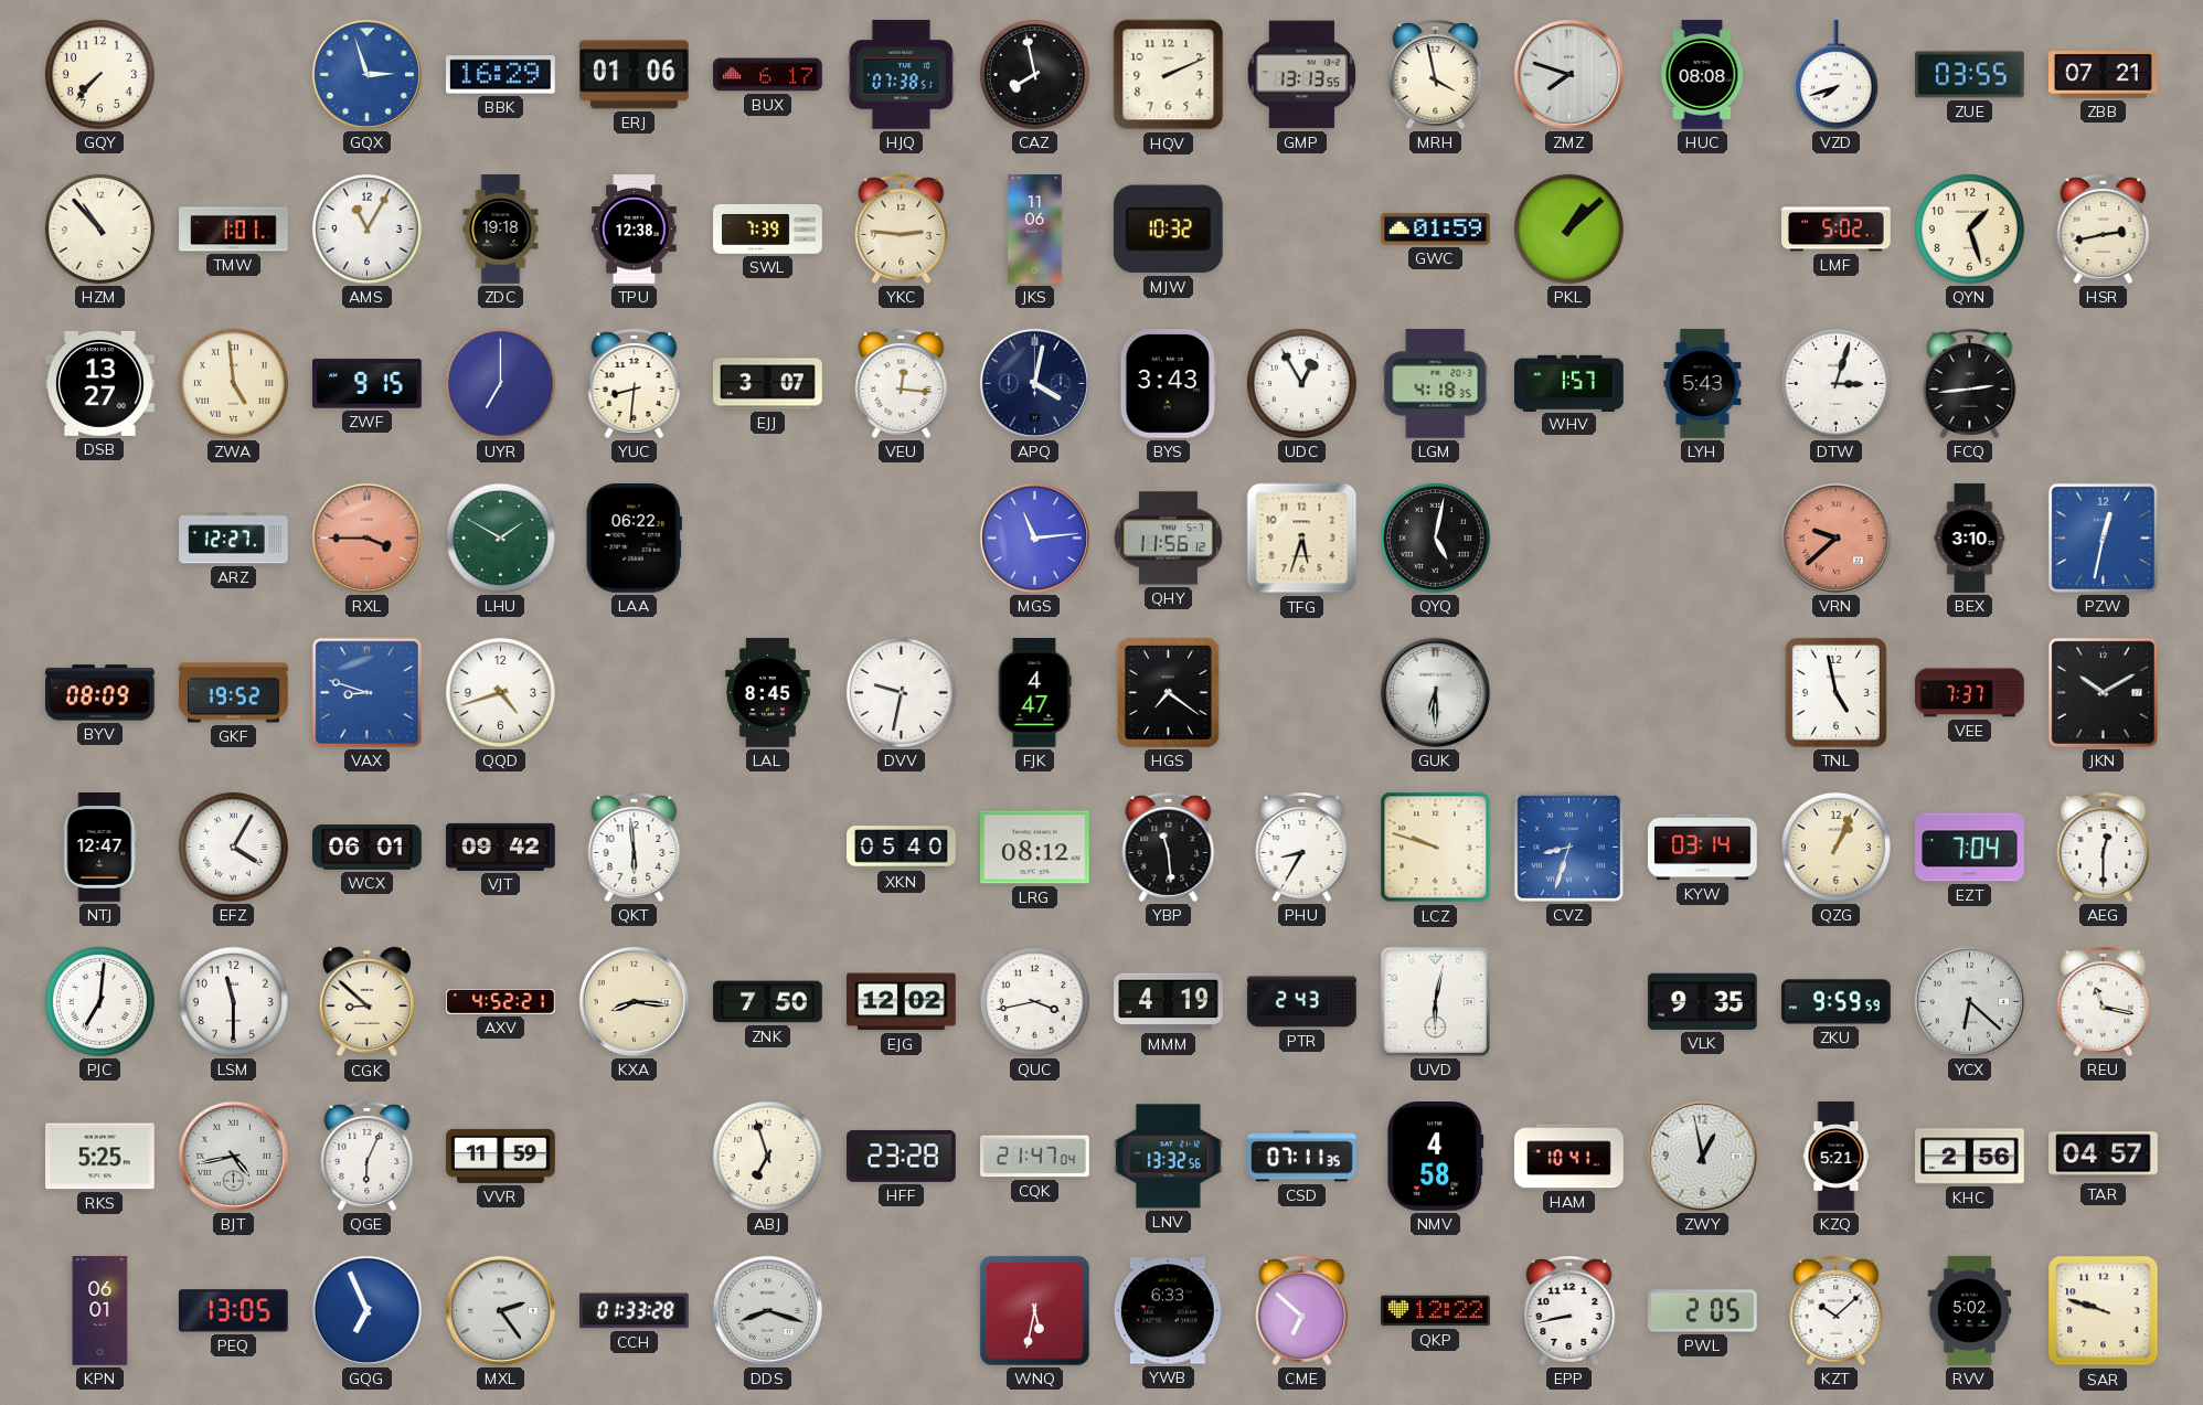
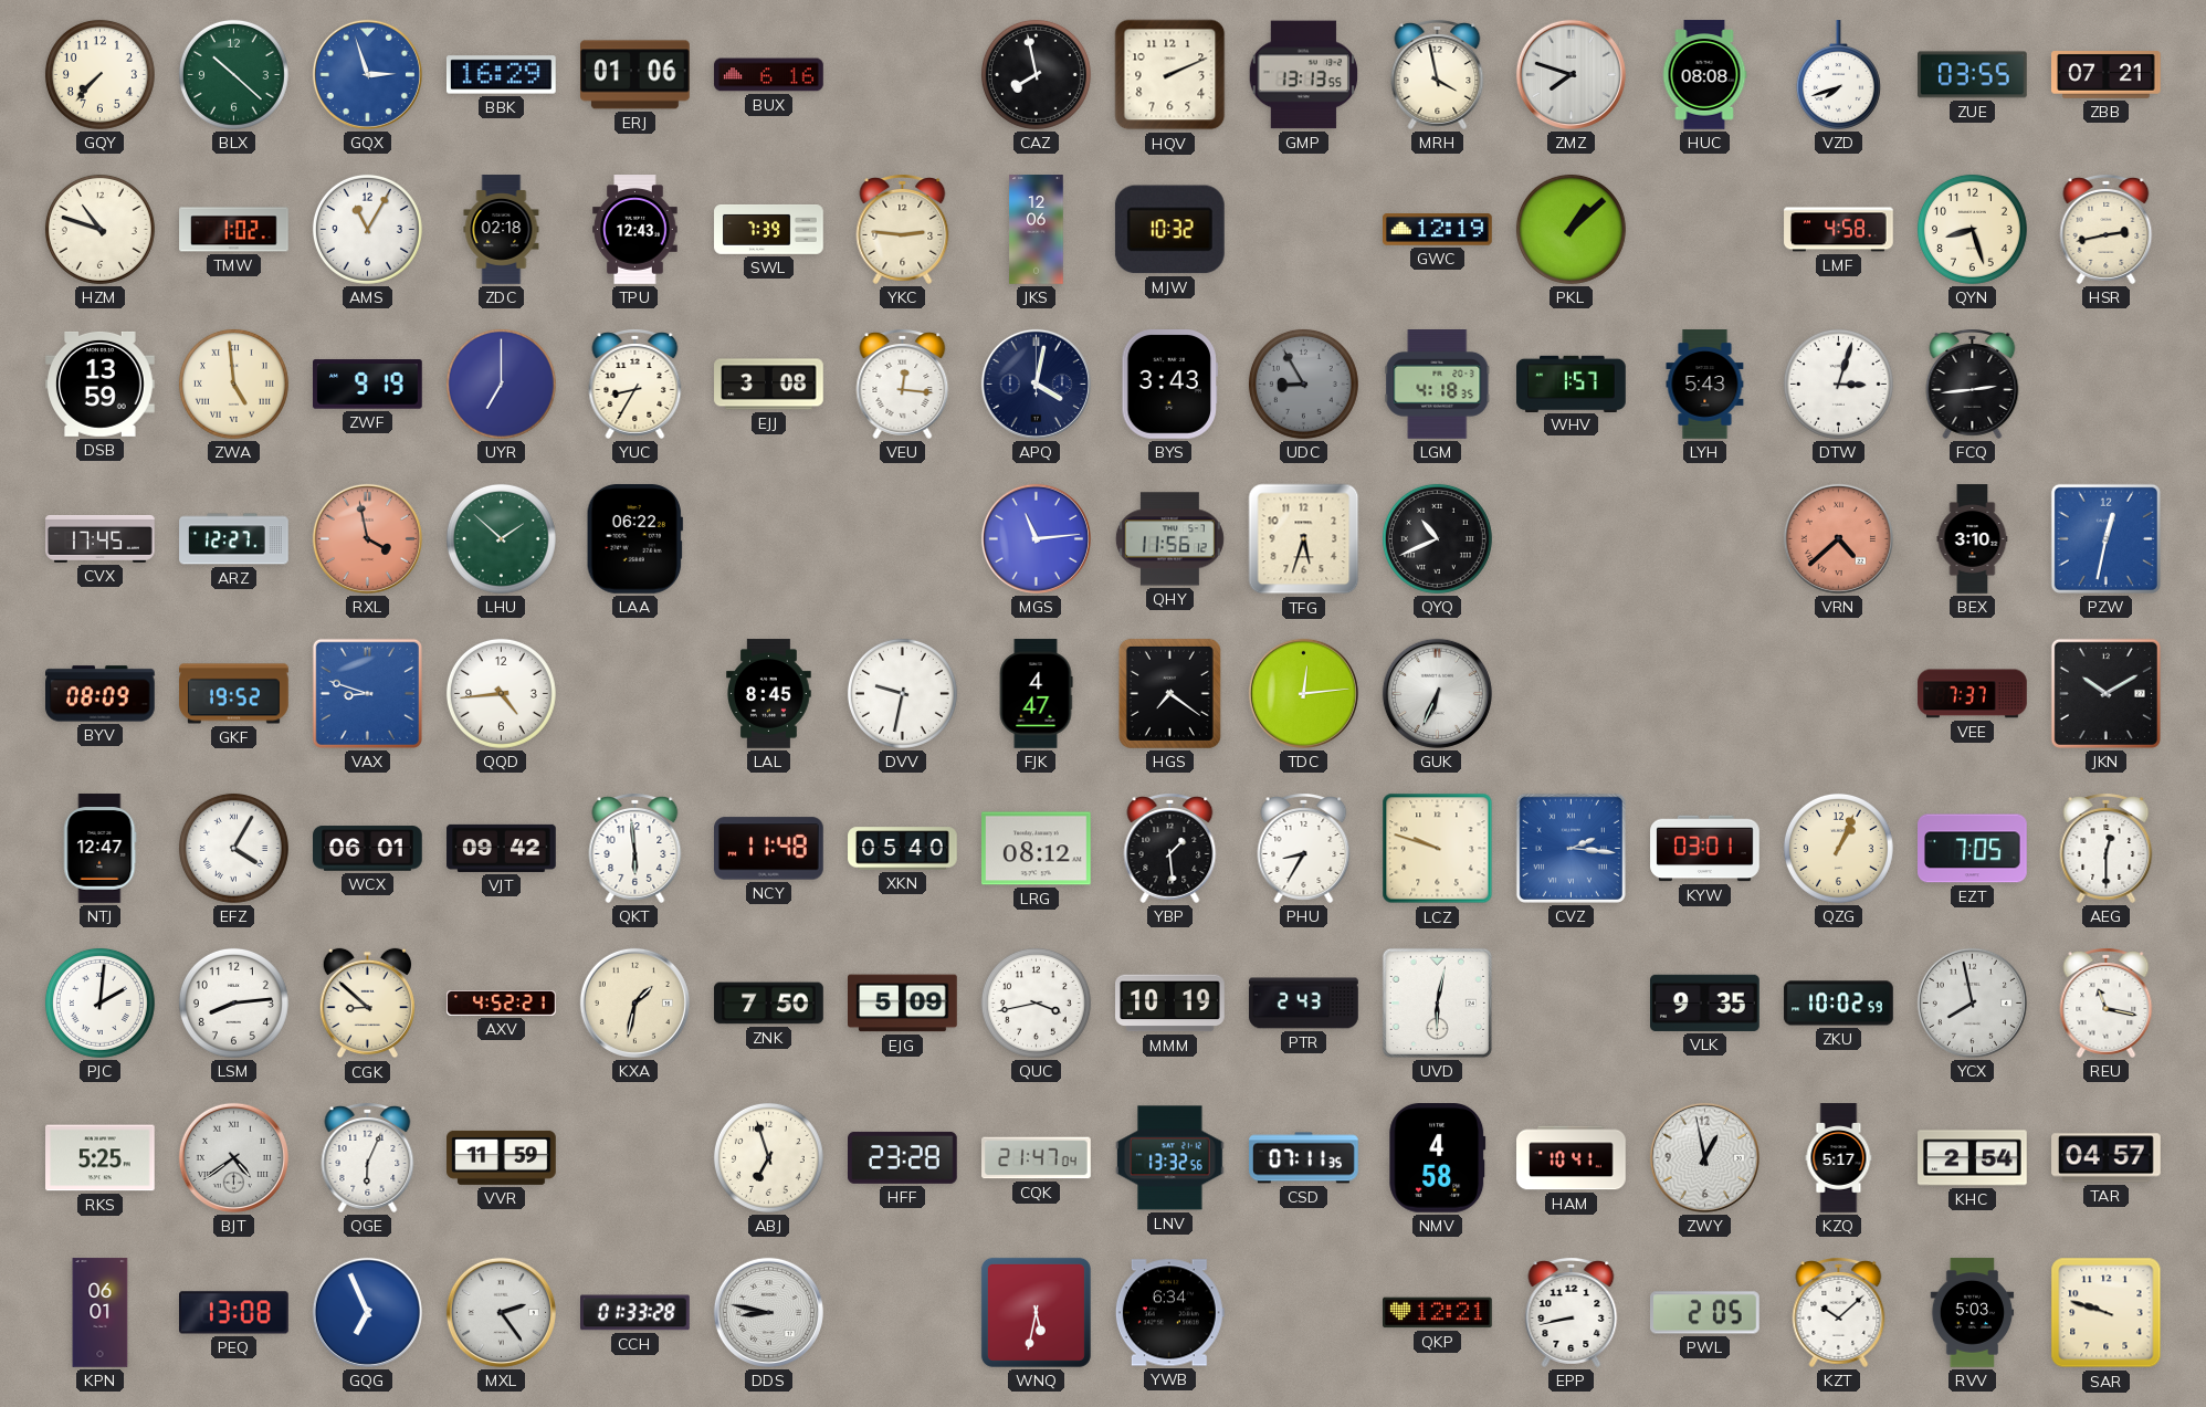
BLX: none -> 10:22 (233, 74)
BUX: 6:17 -> 6:16 (769, 75)
HJQ: 07:38 -> none (901, 75)
HZM: 10:53 -> 10:48 (99, 229)
TMW: 1:01 -> 1:02 (234, 230)
ZDC: 19:18 -> 02:18 (502, 230)
TPU: 12:38 -> 12:43 (635, 230)
JKS: 11:06 -> 12:06 (1037, 230)
GWC: 01:59 -> 12:19 (1438, 230)
LMF: 5:02 -> 4:58 (1839, 230)
QYN: 1:27 -> 8:27 (1972, 229)
DSB: 13:27 -> 13:59 (101, 384)
ZWF: 9:15 -> 9:19 (368, 385)
YUC: 8:31 -> 8:35 (635, 385)
EJJ: 3:07 -> 3:08 (769, 385)
UDC: 12:55 -> 8:55 (1303, 384)
UDC dial: white -> grey (1303, 384)
CVX: none -> 17:45 (101, 539)
RXL: 3:45 -> 3:58 (367, 538)
LHU: 1:50 -> 1:52 (501, 538)
QYQ: 5:02 -> 10:41 (1437, 538)
VRN: 9:38 -> 4:38 (1838, 538)
QQD: 4:42 -> 4:44 (501, 693)
TDC: none -> 12:14 (1303, 693)
GUK: 6:30 -> 6:34 (1437, 693)
TNL: 4:58 -> none (1835, 692)
NCY: none -> 11:48 (769, 849)
YBP: 11:29 -> 1:29 (1170, 849)
CVZ: 8:33 -> 2:16 (1571, 848)
KYW: 03:14 -> 03:01 (1705, 849)
EZT: 7:04 -> 7:05 (1973, 849)
PJC: 7:01 -> 2:01 (99, 1002)
LSM: 11:30 -> 8:14 (233, 1002)
KXA: 8:16 -> 1:32 (634, 1002)
EJG: 12:02 -> 5:09 (903, 1004)
MMM: 4:19 -> 10:19 (1170, 1004)
ZKU: 9:59 -> 10:02 (1839, 1004)
YCX: 6:22 -> 7:58 (1972, 1002)
BJT: 4:43 -> 4:39 (233, 1157)
KZQ: 5:21 -> 5:17 (1839, 1158)
KHC: 2:56 -> 2:54 (1973, 1158)
PEQ: 13:05 -> 13:08 (234, 1313)
DDS: 8:18 -> 8:47 (768, 1312)
YWB: 6:33 -> 6:34 (1169, 1313)
CME: 6:52 -> none (1302, 1311)
QKP: 12:22 -> 12:21 (1438, 1313)
RVV: 5:02 -> 5:03 (1973, 1313)
